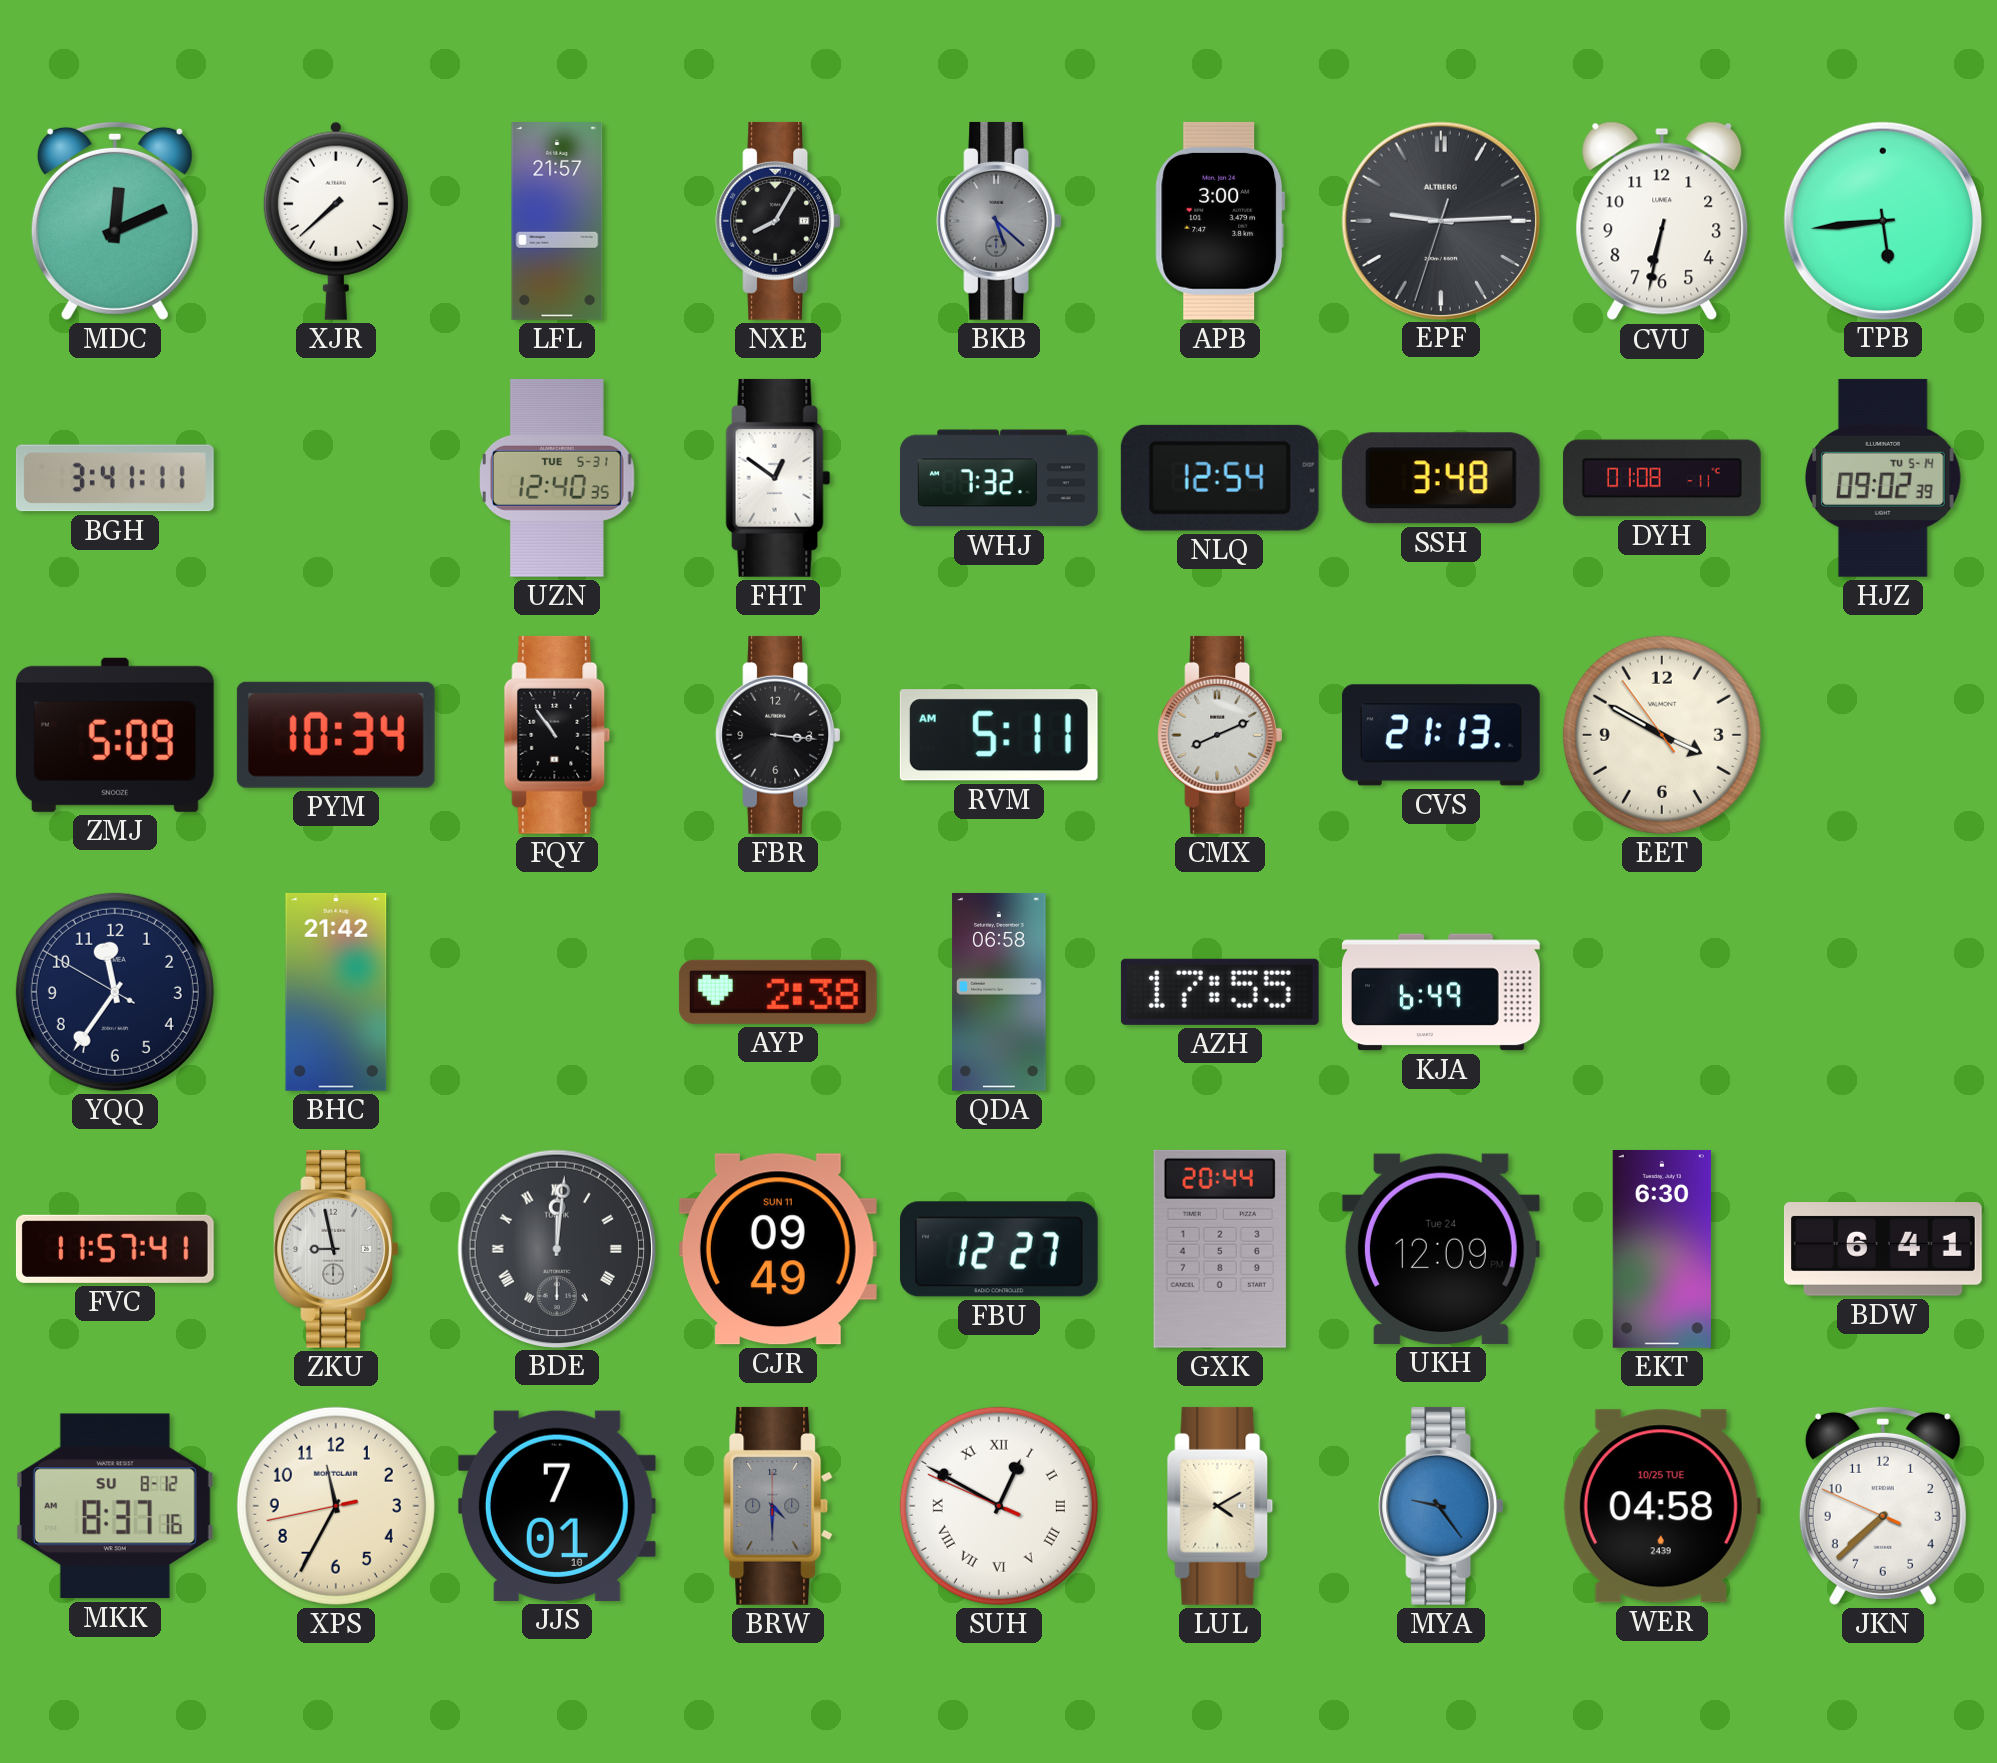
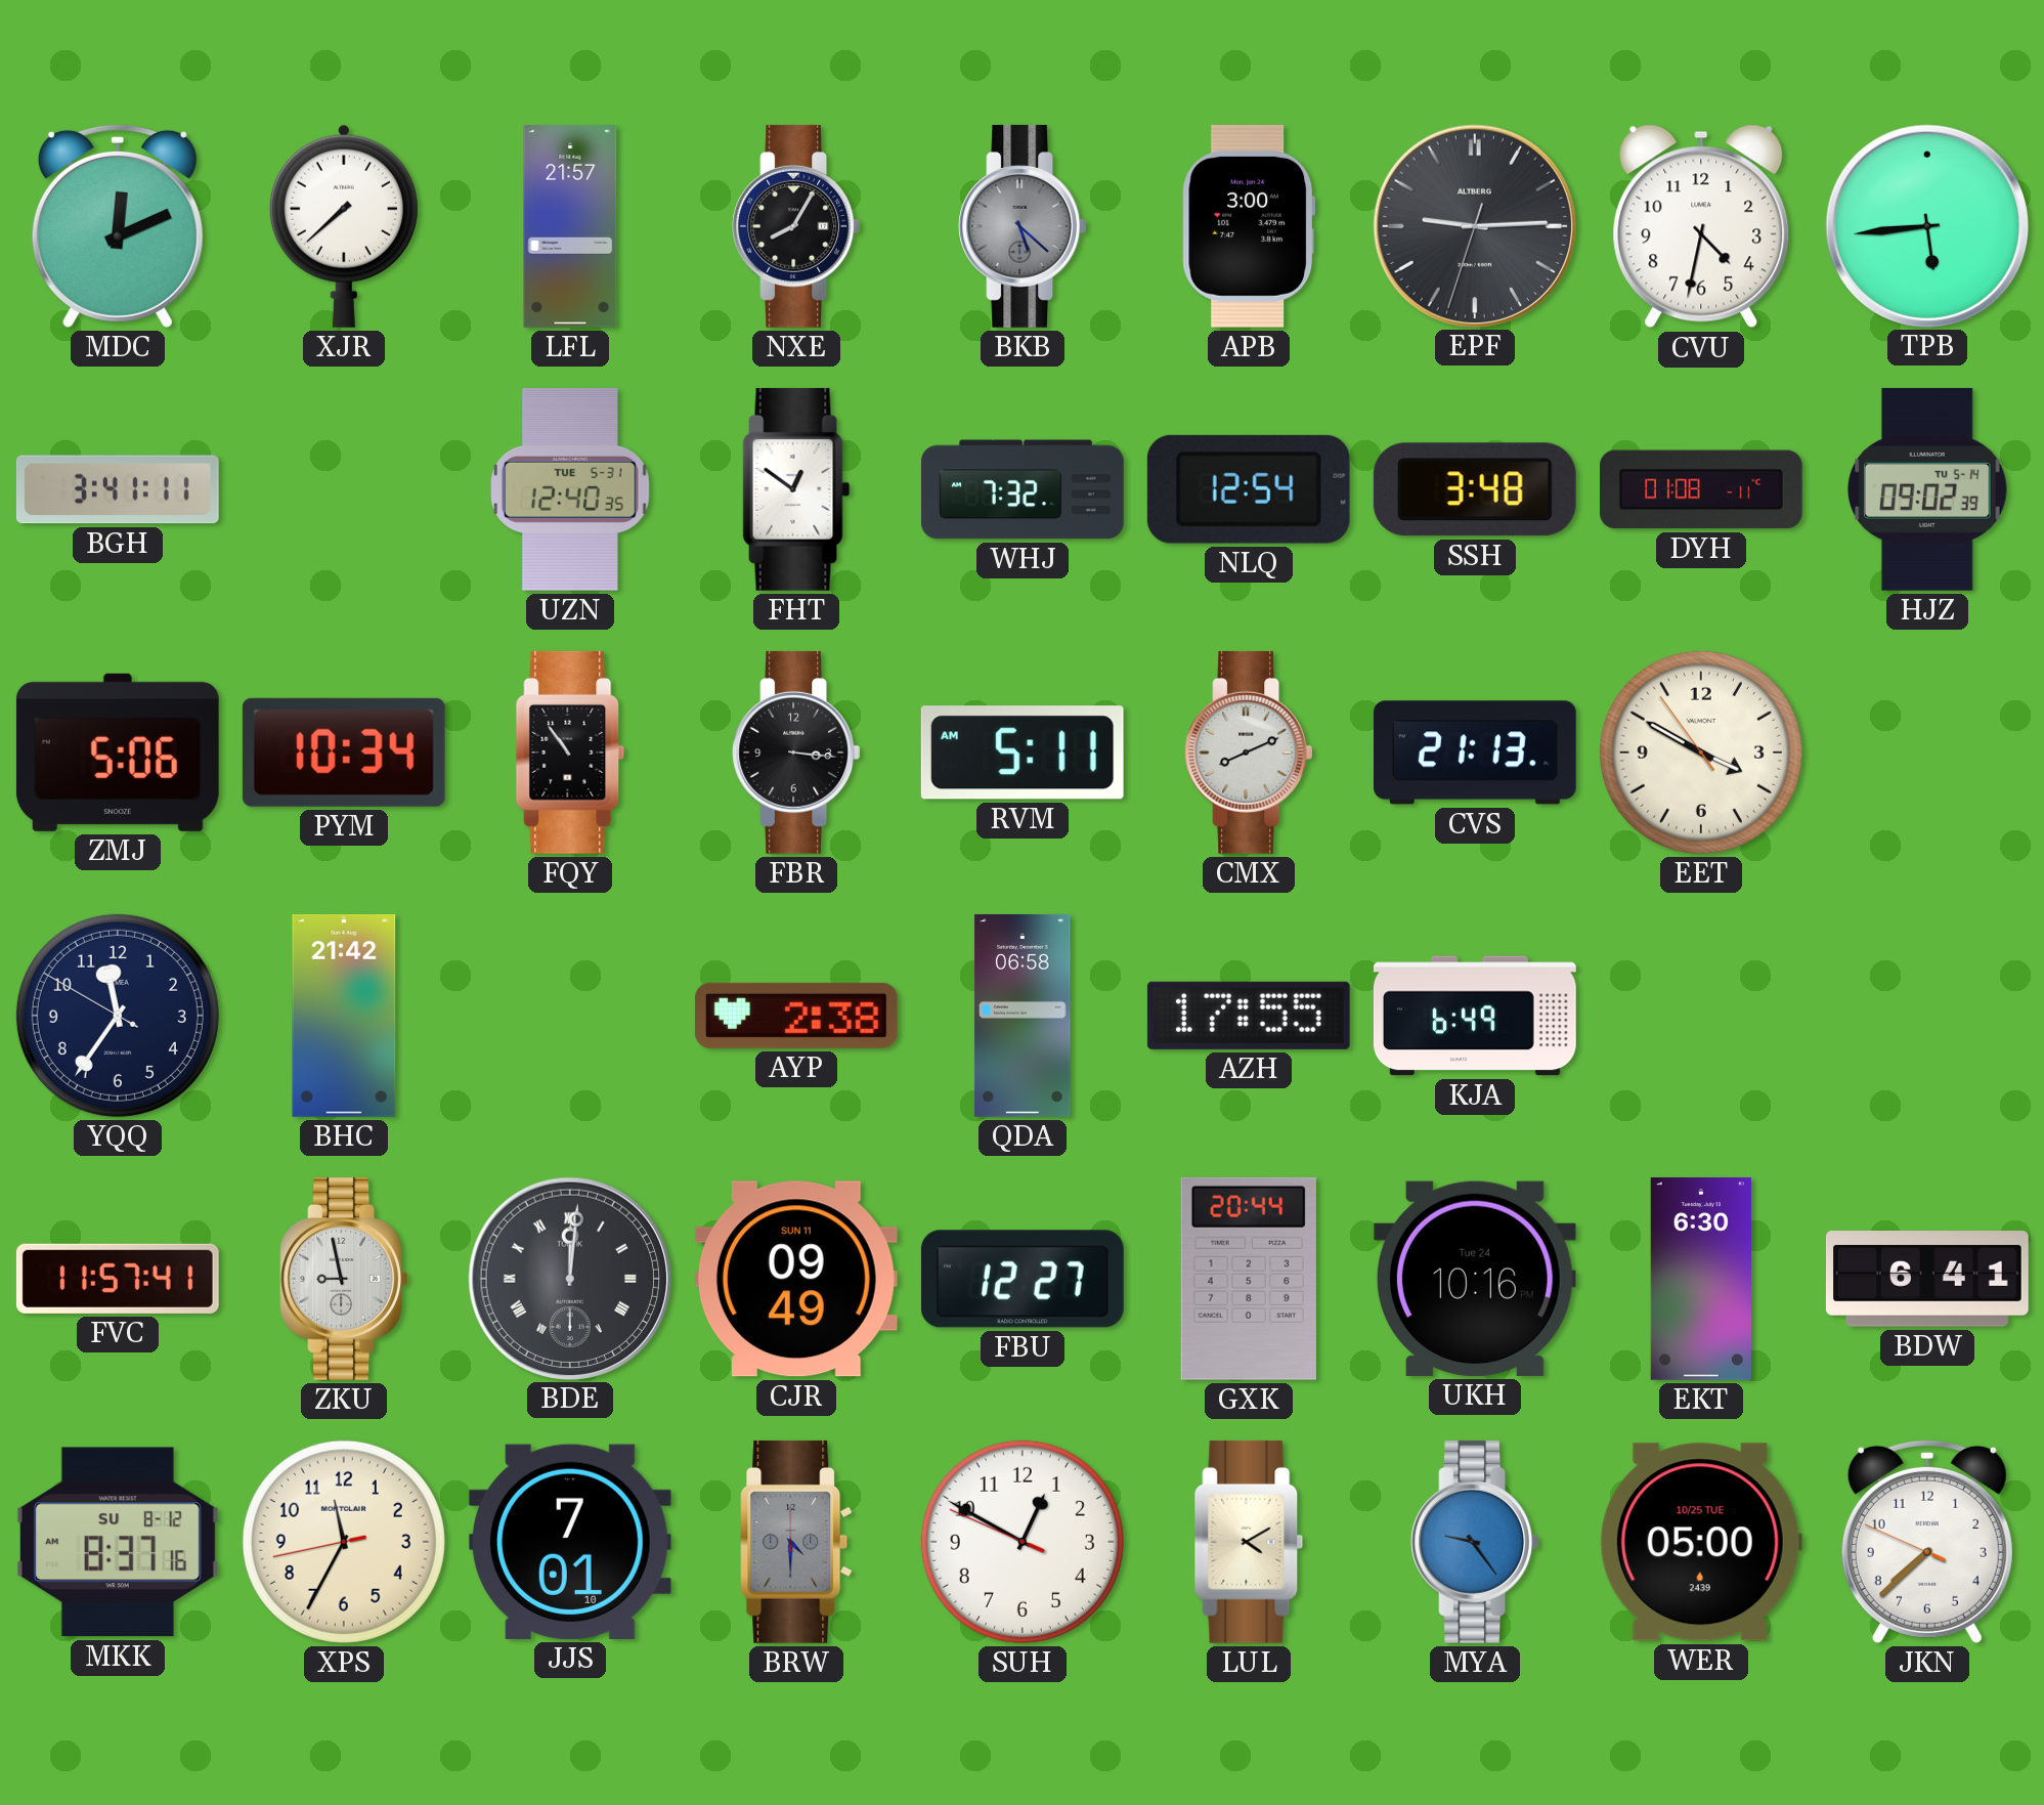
CVU: 6:32 -> 4:32 (1701, 226)
ZMJ: 5:09 -> 5:06 (118, 753)
UKH: 12:09 -> 10:16 (1475, 1279)
SUH numerals: Roman -> Arabic (1023, 1542)
WER: 04:58 -> 05:00 (1701, 1542)
